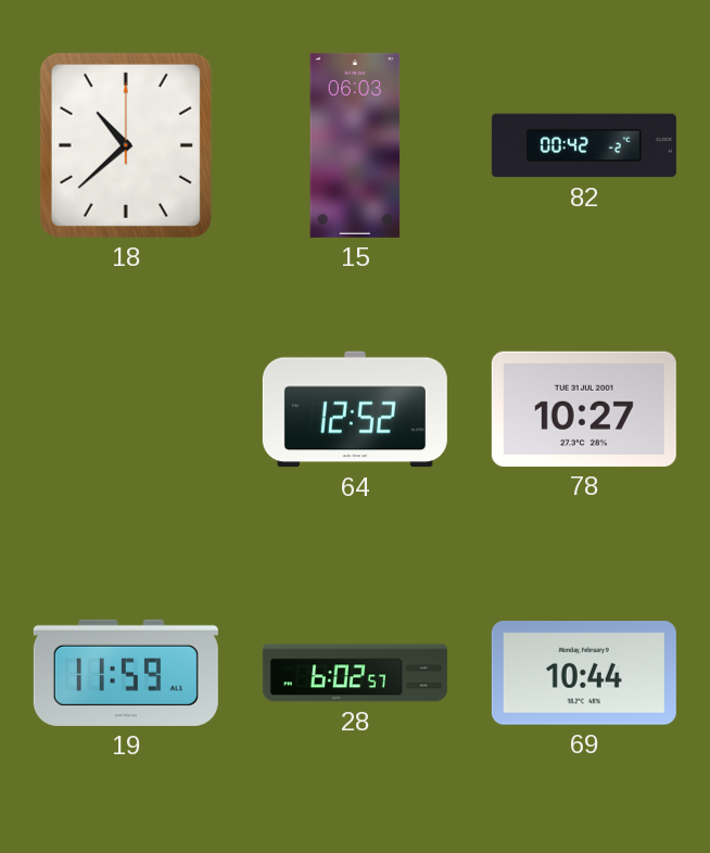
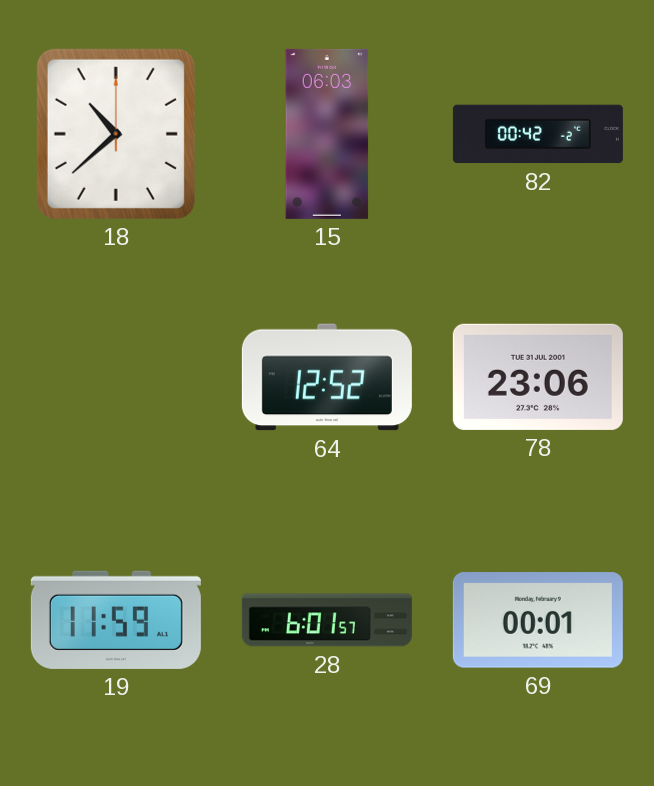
78: 10:27 -> 23:06 (538, 377)
28: 6:02 -> 6:01 (327, 620)
69: 10:44 -> 00:01 (538, 620)
